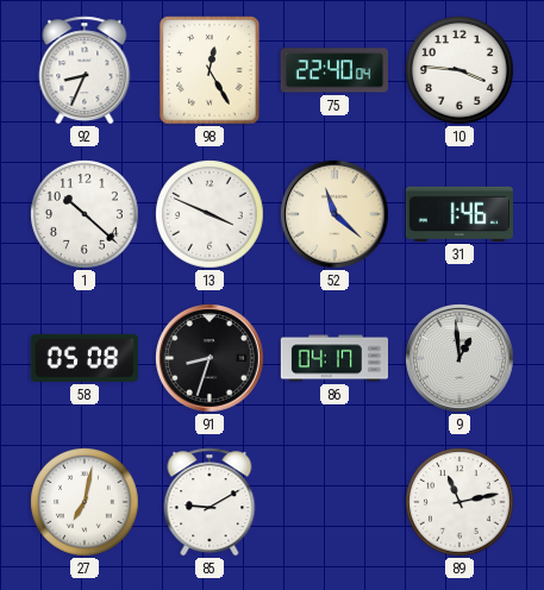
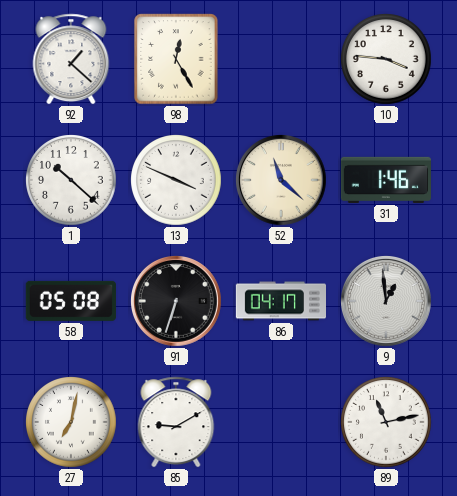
92: 8:34 -> 1:22 (71, 59)
75: 22:40 -> none (333, 70)
91: 8:33 -> 6:33 (177, 302)
